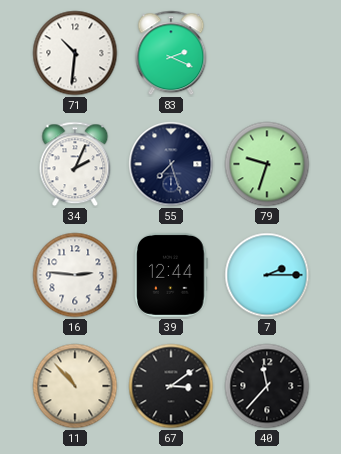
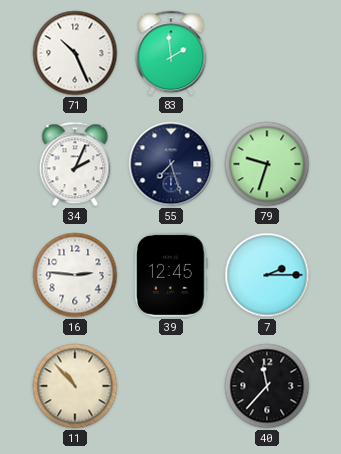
71: 10:31 -> 10:26 (75, 53)
83: 2:19 -> 1:59 (171, 53)
39: 12:44 -> 12:45 (171, 275)
67: 3:09 -> none (171, 386)
